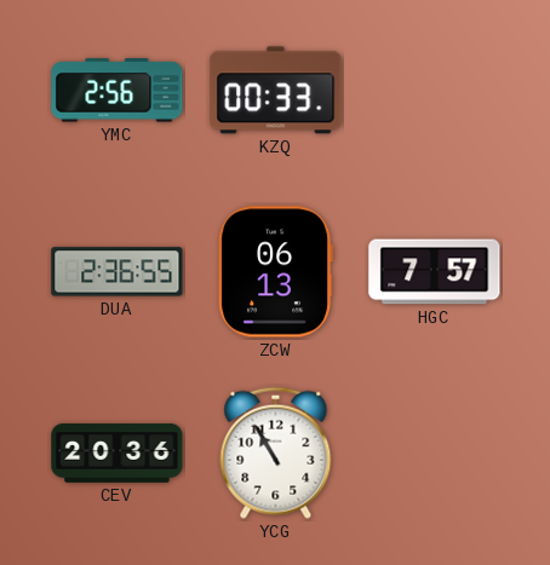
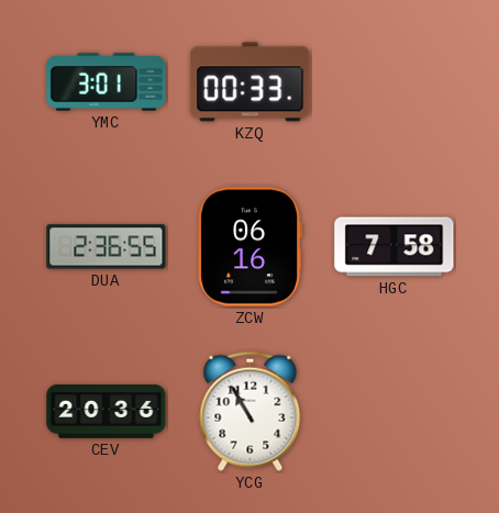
YMC: 2:56 -> 3:01 (107, 82)
ZCW: 06:13 -> 06:16 (251, 247)
HGC: 7:57 -> 7:58 (395, 247)
